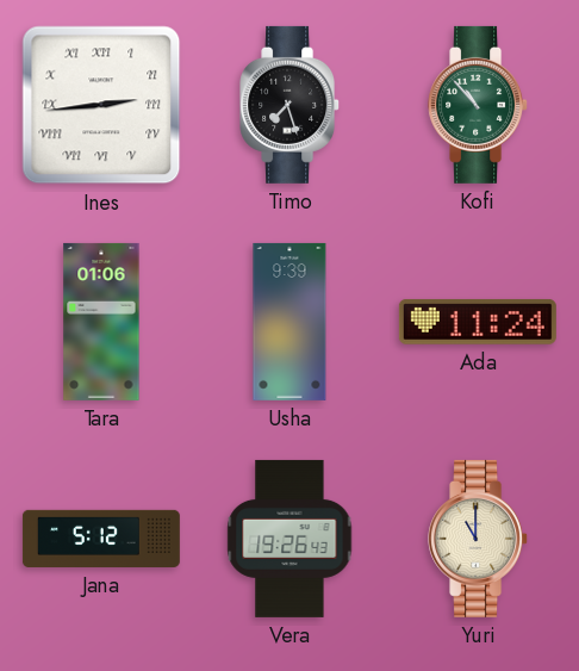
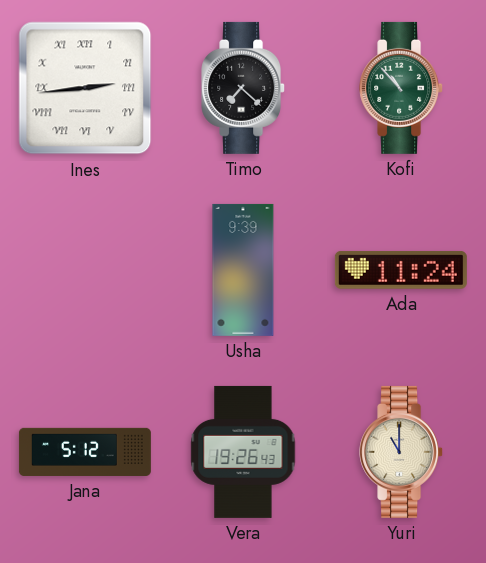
Timo: 7:27 -> 7:22 (244, 88)
Tara: 01:06 -> none (101, 322)
